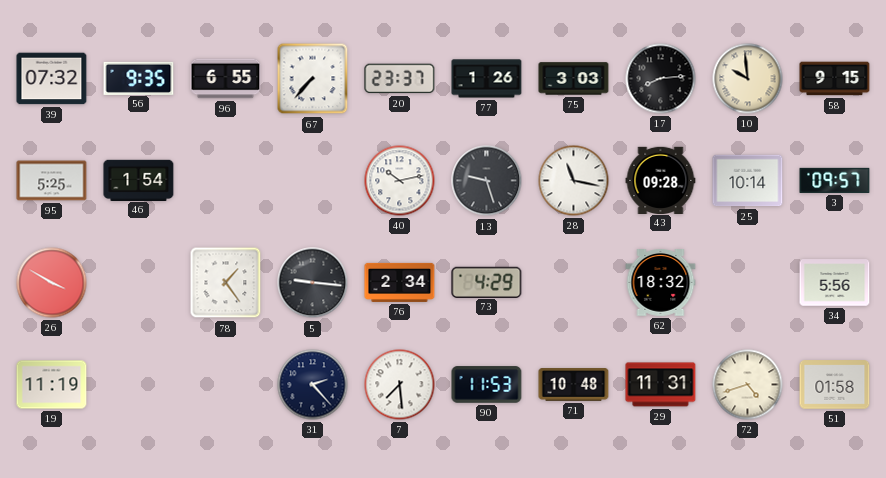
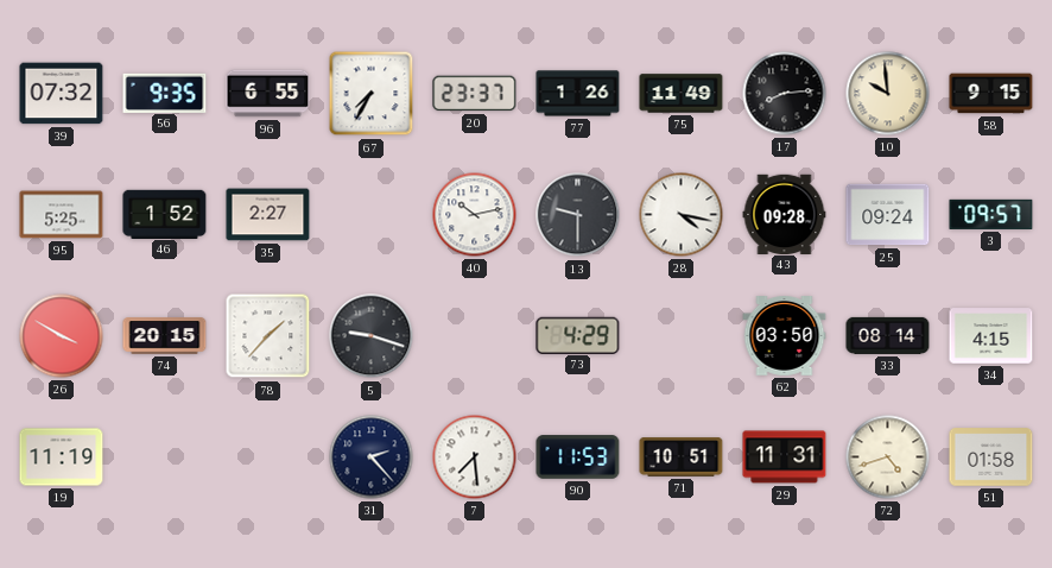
67: 7:37 -> 7:35 (372, 94)
75: 3:03 -> 11:49 (682, 94)
46: 1:54 -> 1:52 (165, 214)
35: none -> 2:27 (268, 215)
13: 9:27 -> 9:30 (578, 215)
28: 11:17 -> 4:17 (682, 215)
25: 10:14 -> 09:24 (888, 215)
74: none -> 20:15 (165, 336)
78: 1:24 -> 1:37 (268, 336)
5: 9:16 -> 9:18 (372, 336)
76: 2:34 -> none (400, 282)
62: 18:32 -> 03:50 (785, 336)
33: none -> 08:14 (888, 335)
34: 5:56 -> 4:15 (991, 336)
71: 10:48 -> 10:51 (682, 457)
